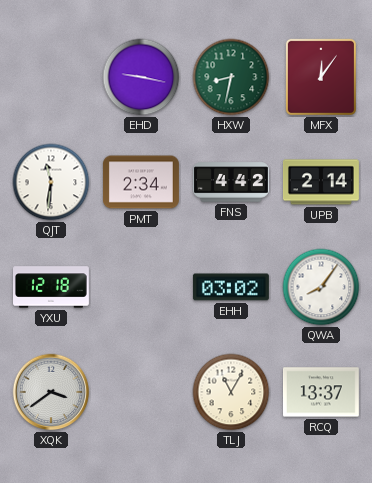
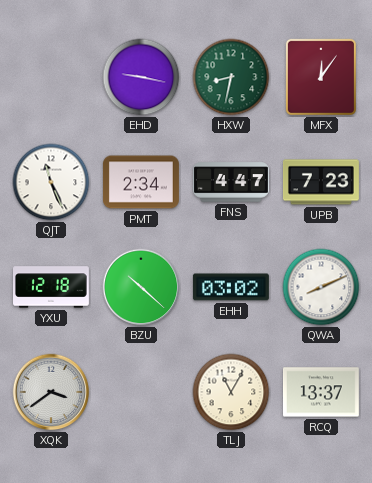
QJT: 11:31 -> 11:26 (51, 182)
FNS: 4:42 -> 4:47 (232, 182)
UPB: 2:14 -> 7:23 (321, 182)
BZU: none -> 10:22 (141, 287)
QWA: 8:06 -> 8:11 (321, 287)
